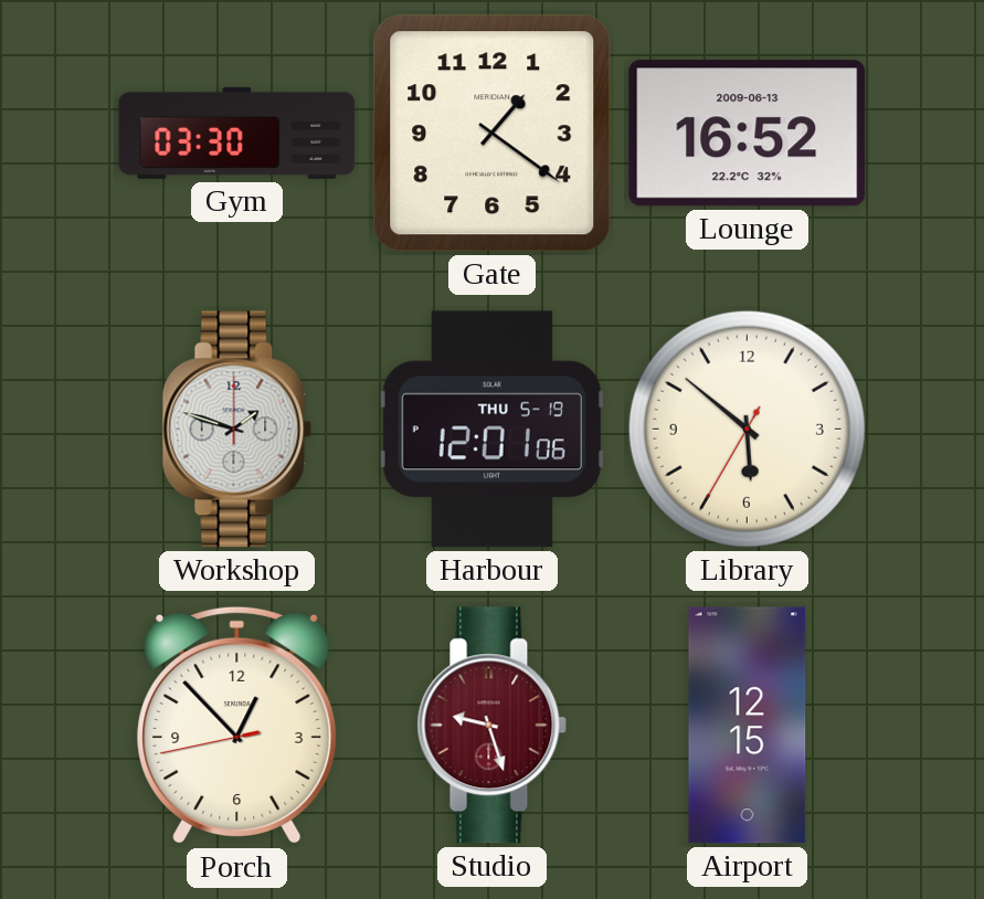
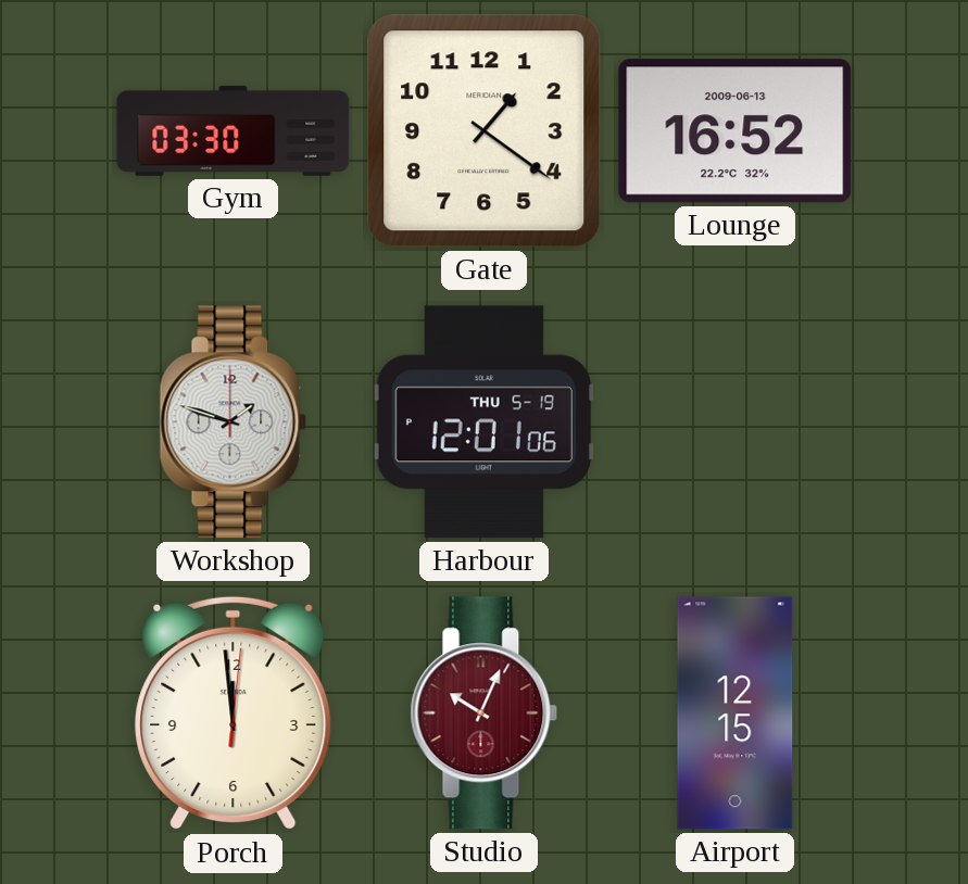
Library: 5:51 -> none (747, 429)
Porch: 12:52 -> 11:59 (234, 713)
Studio: 9:27 -> 10:04 (485, 713)
